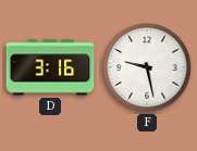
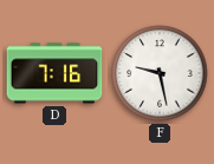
D: 3:16 -> 7:16 (54, 73)
